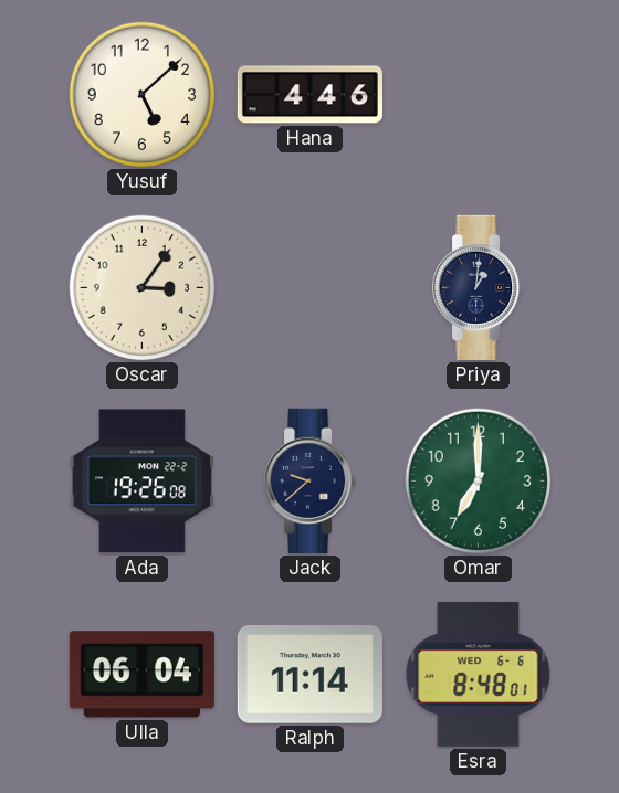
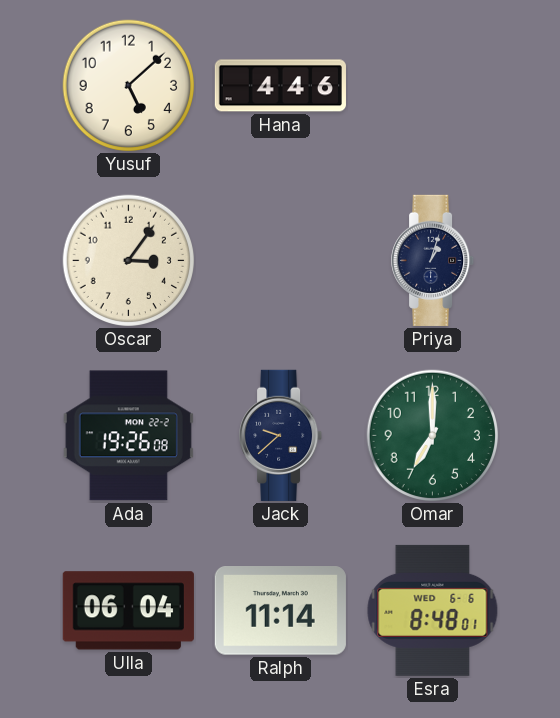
Priya: 1:01 -> 1:03 (433, 260)
